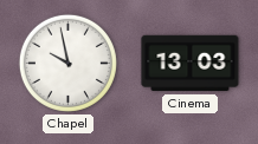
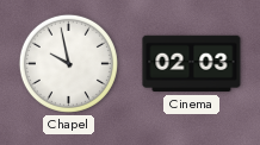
Cinema: 13:03 -> 02:03 (192, 64)
